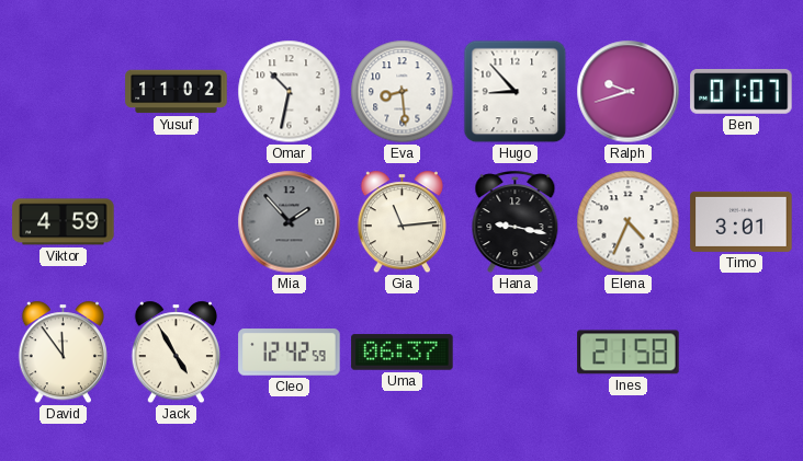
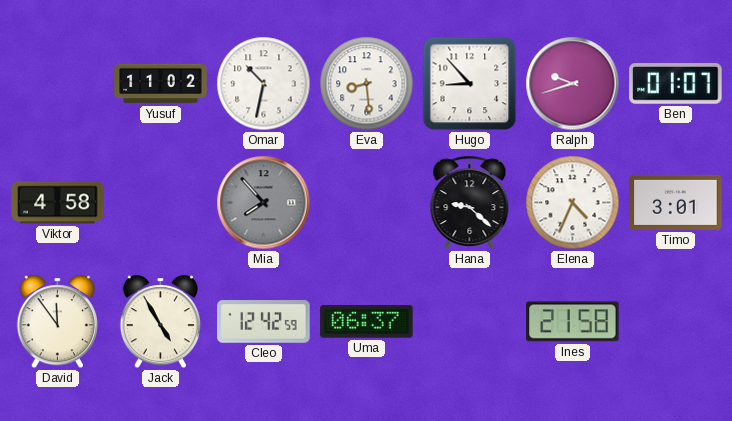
Viktor: 4:59 -> 4:58 (58, 203)
Mia: 1:53 -> 7:53 (264, 203)
Gia: 11:14 -> none (401, 222)
Hana: 9:17 -> 9:22 (470, 203)
